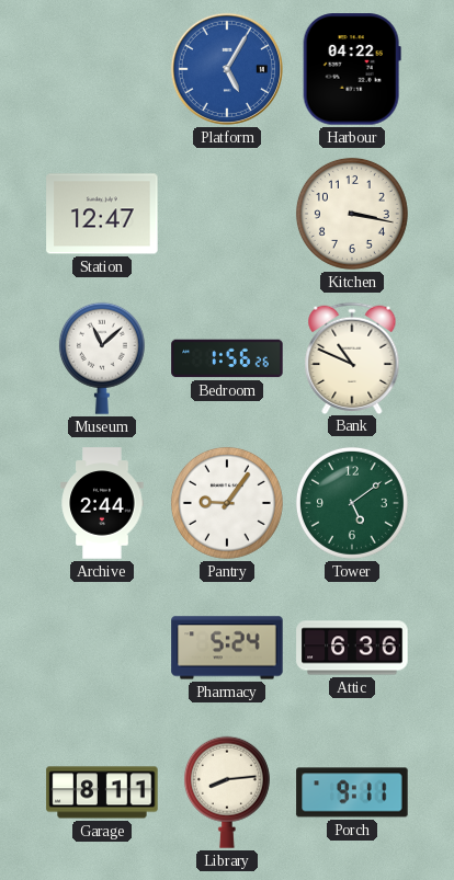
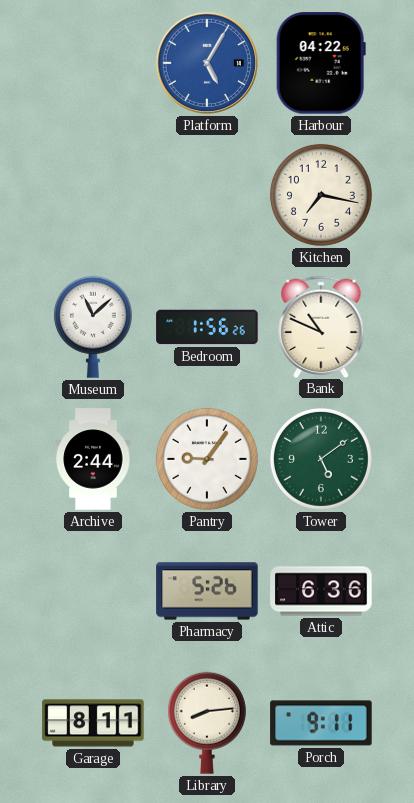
Station: 12:47 -> none (102, 214)
Kitchen: 3:17 -> 7:17 (321, 195)
Pharmacy: 5:24 -> 5:26 (207, 591)
